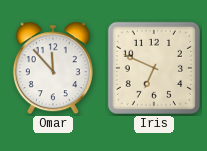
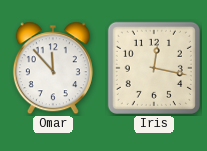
Iris: 6:49 -> 12:17 (154, 68)
